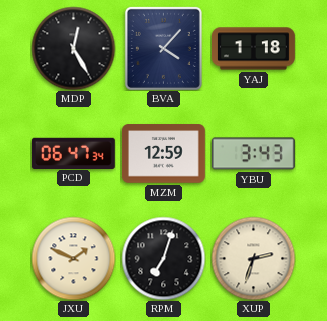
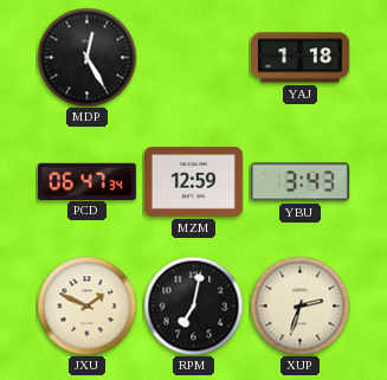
BVA: 4:07 -> none (163, 48)
RPM: 7:03 -> 7:02 (193, 305)
